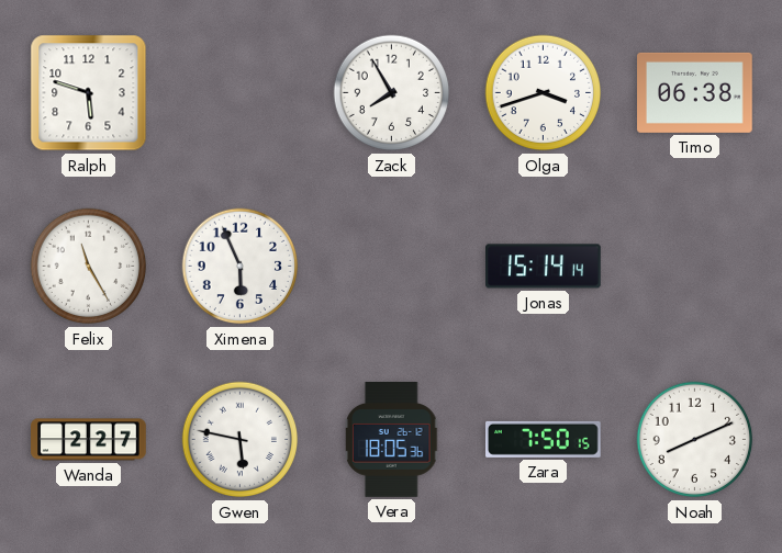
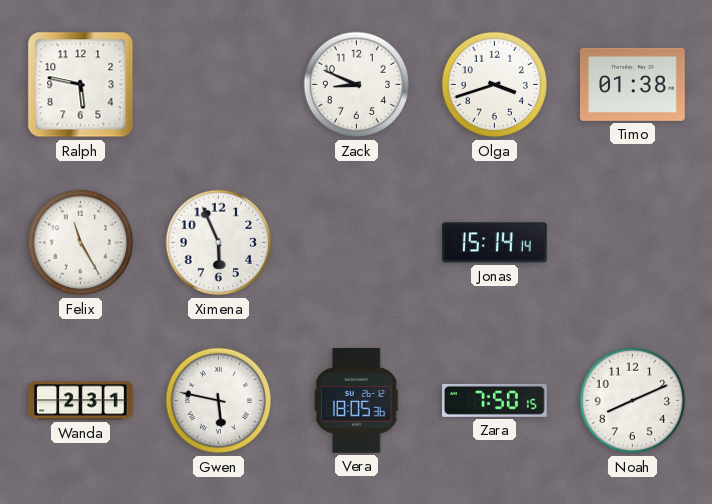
Ralph: 5:48 -> 5:47 (81, 85)
Zack: 7:55 -> 8:49 (357, 85)
Timo: 06:38 -> 01:38 (633, 84)
Wanda: 2:27 -> 2:31 (81, 401)
